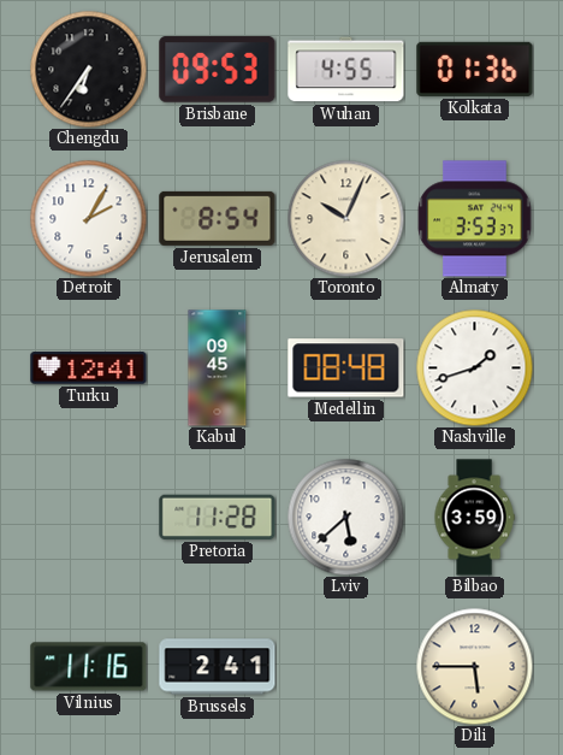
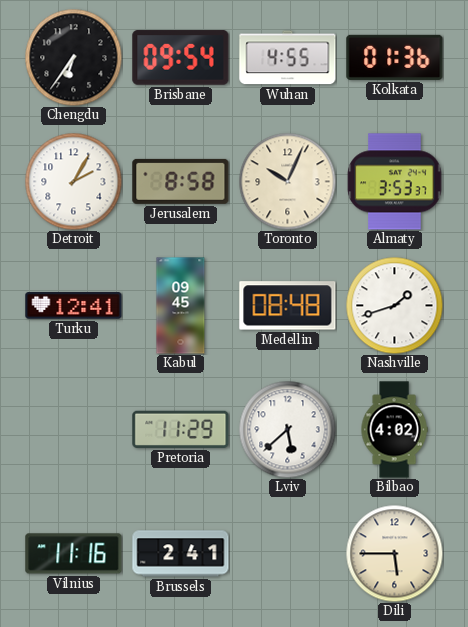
Brisbane: 09:53 -> 09:54 (181, 58)
Jerusalem: 8:54 -> 8:58 (181, 181)
Pretoria: 11:28 -> 11:29 (181, 429)
Bilbao: 3:59 -> 4:02 (394, 430)
